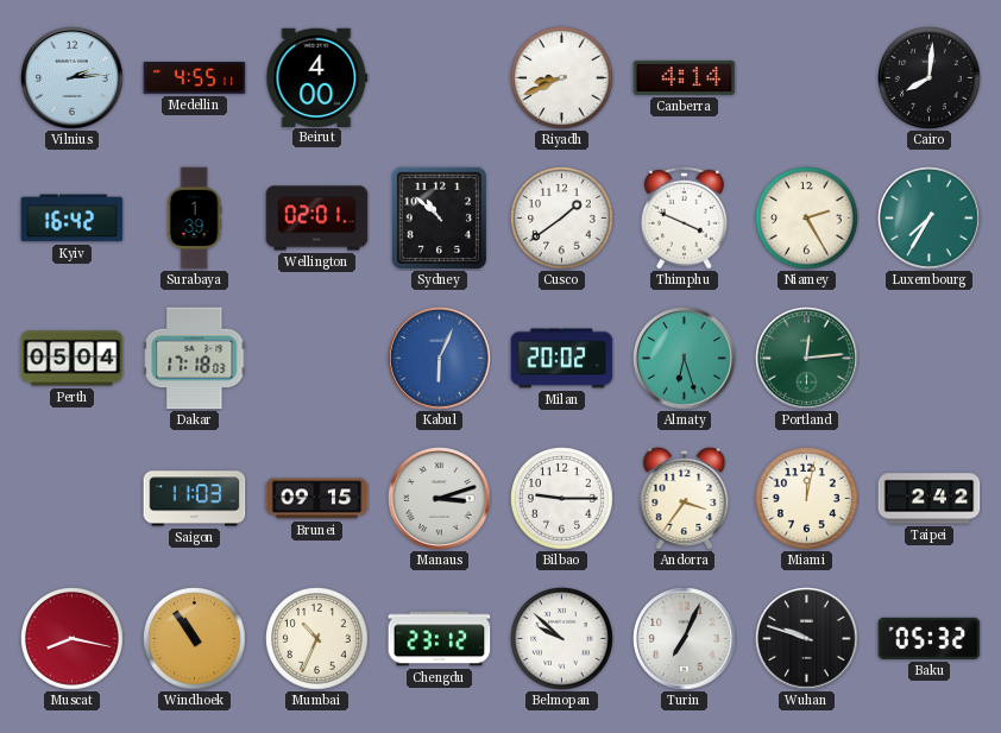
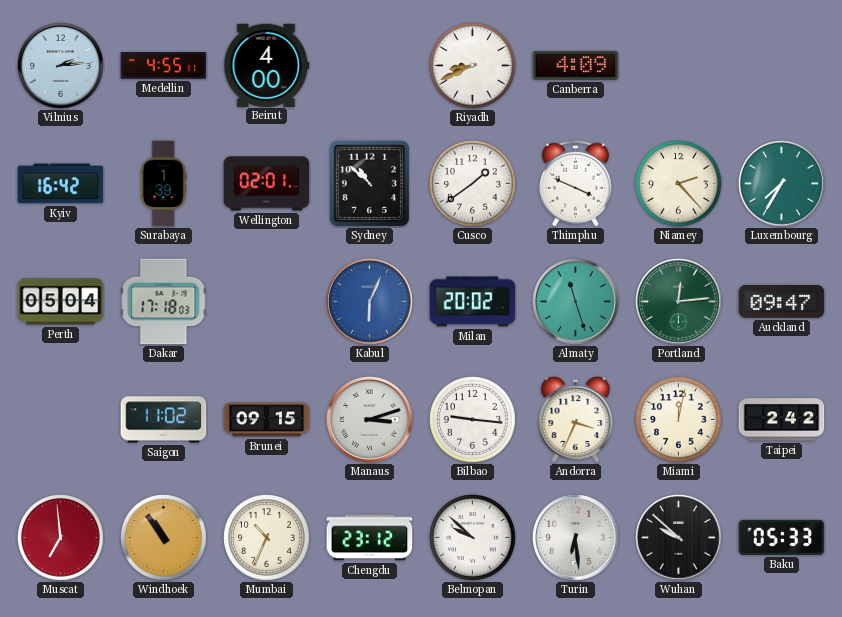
Canberra: 4:14 -> 4:09 (576, 65)
Cairo: 8:01 -> none (930, 78)
Niamey: 2:25 -> 2:23 (679, 184)
Almaty: 6:27 -> 11:27 (576, 302)
Auckland: none -> 09:47 (782, 301)
Saigon: 11:03 -> 11:02 (164, 420)
Bilbao: 9:15 -> 9:16 (473, 420)
Andorra: 3:36 -> 3:34 (576, 420)
Muscat: 8:17 -> 6:59 (61, 538)
Turin: 7:04 -> 6:29 (576, 538)
Wuhan: 9:48 -> 9:52 (679, 538)
Baku: 05:32 -> 05:33 (782, 537)
